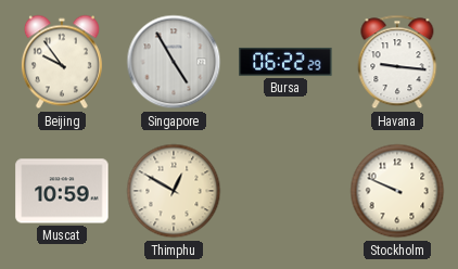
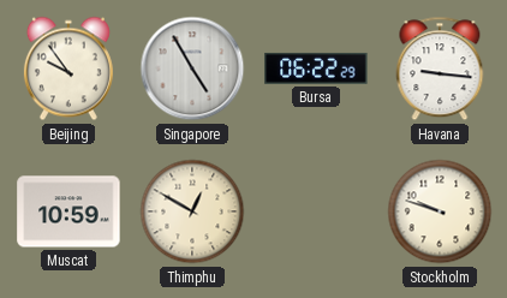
Stockholm: 9:49 -> 9:48 (440, 211)
